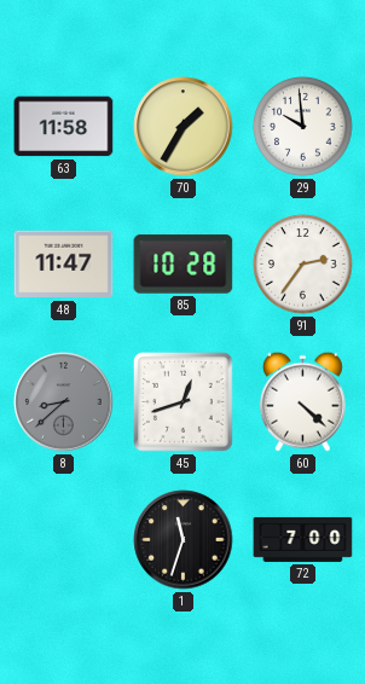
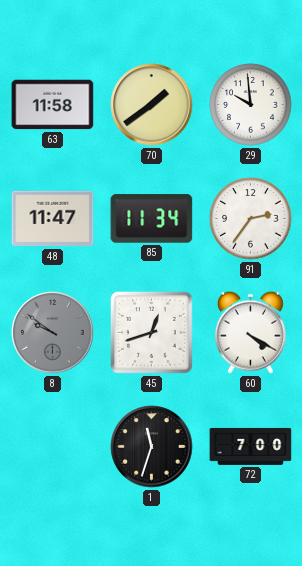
70: 1:35 -> 1:39 (152, 105)
85: 10:28 -> 11:34 (152, 219)
8: 8:38 -> 9:51 (53, 333)
60: 4:22 -> 4:20 (250, 332)
